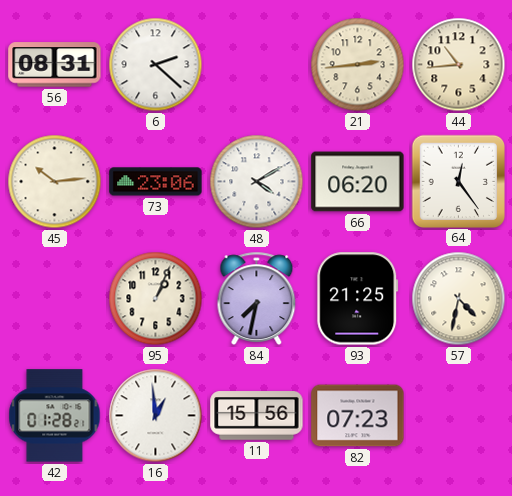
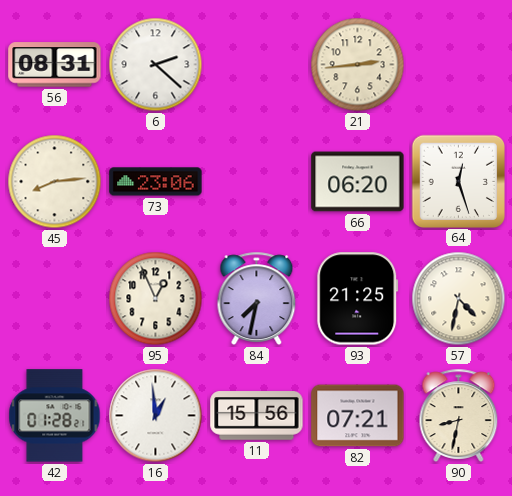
44: 10:44 -> none (459, 65)
45: 10:14 -> 8:14 (55, 182)
48: 4:10 -> none (257, 182)
64: 12:24 -> 12:27 (458, 181)
95: 1:04 -> 12:56 (156, 299)
82: 07:23 -> 07:21 (358, 416)
90: none -> 8:32 (459, 415)
